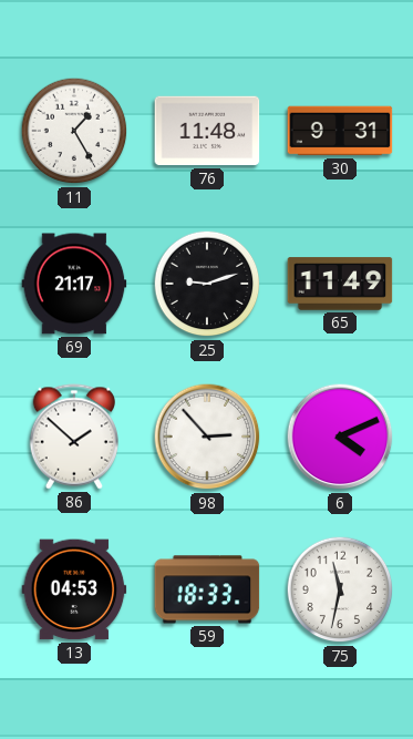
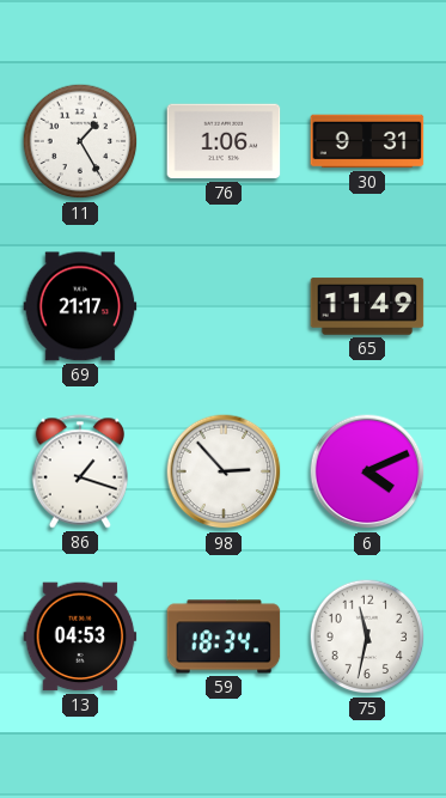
76: 11:48 -> 1:06 (224, 141)
25: 9:12 -> none (207, 284)
86: 1:52 -> 1:18 (80, 471)
59: 18:33 -> 18:34 (224, 636)
